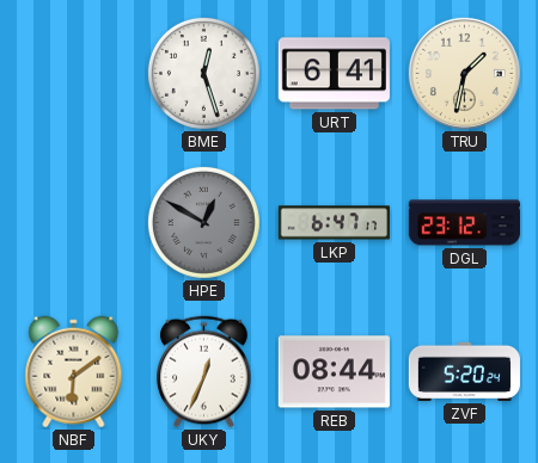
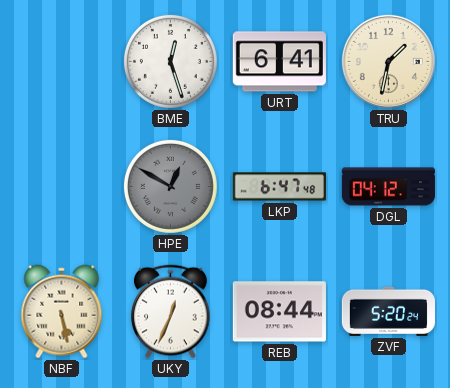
LKP: 6:47:17 -> 6:47:48 (279, 187)
DGL: 23:12 -> 04:12 (388, 187)
NBF: 6:09 -> 5:28 (62, 312)
